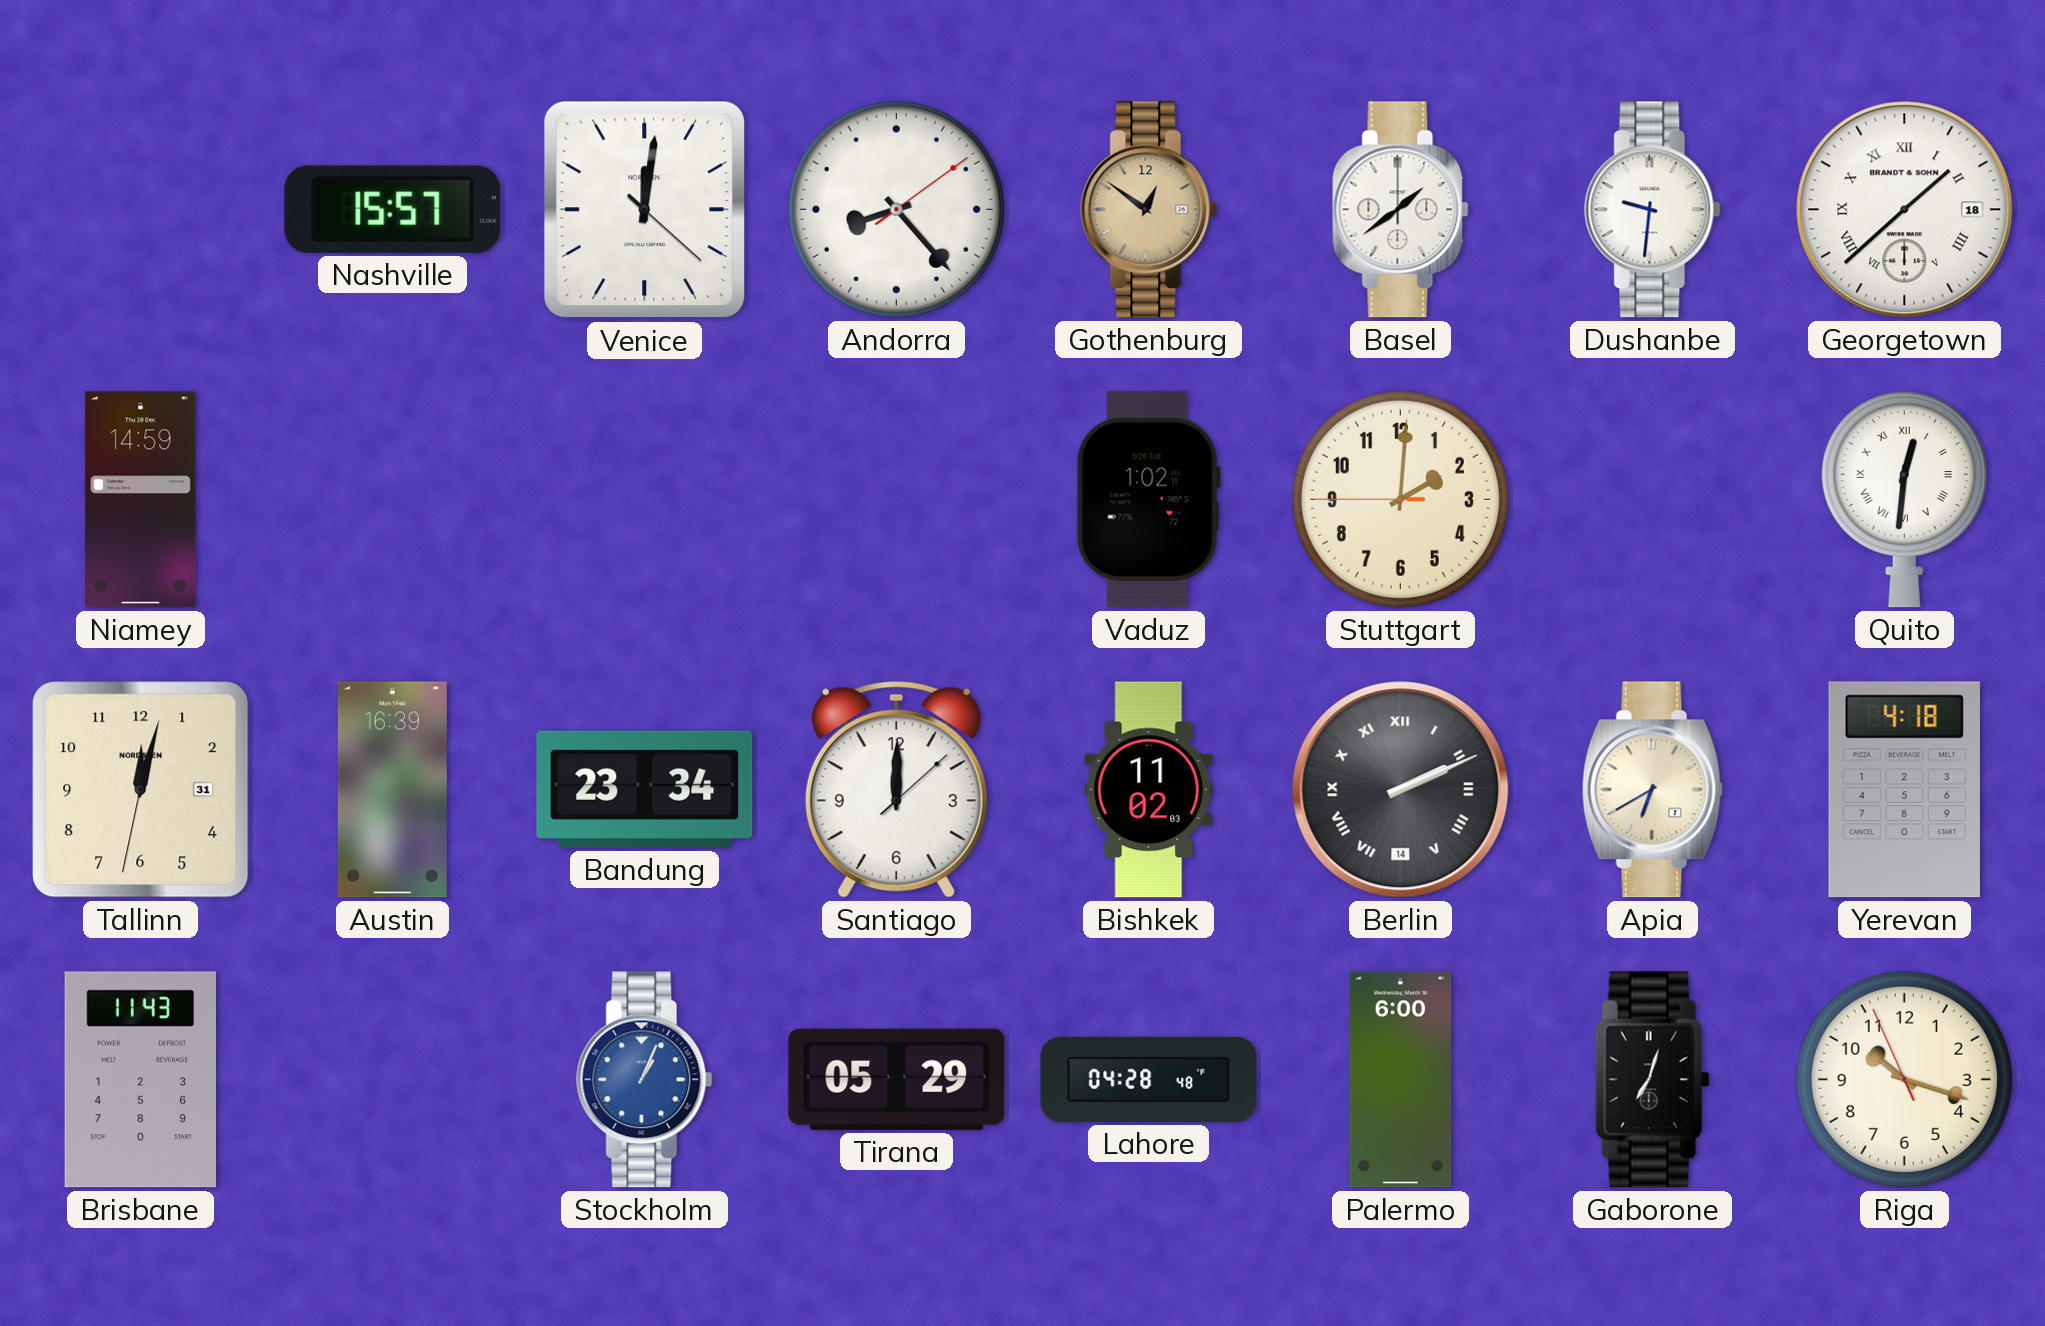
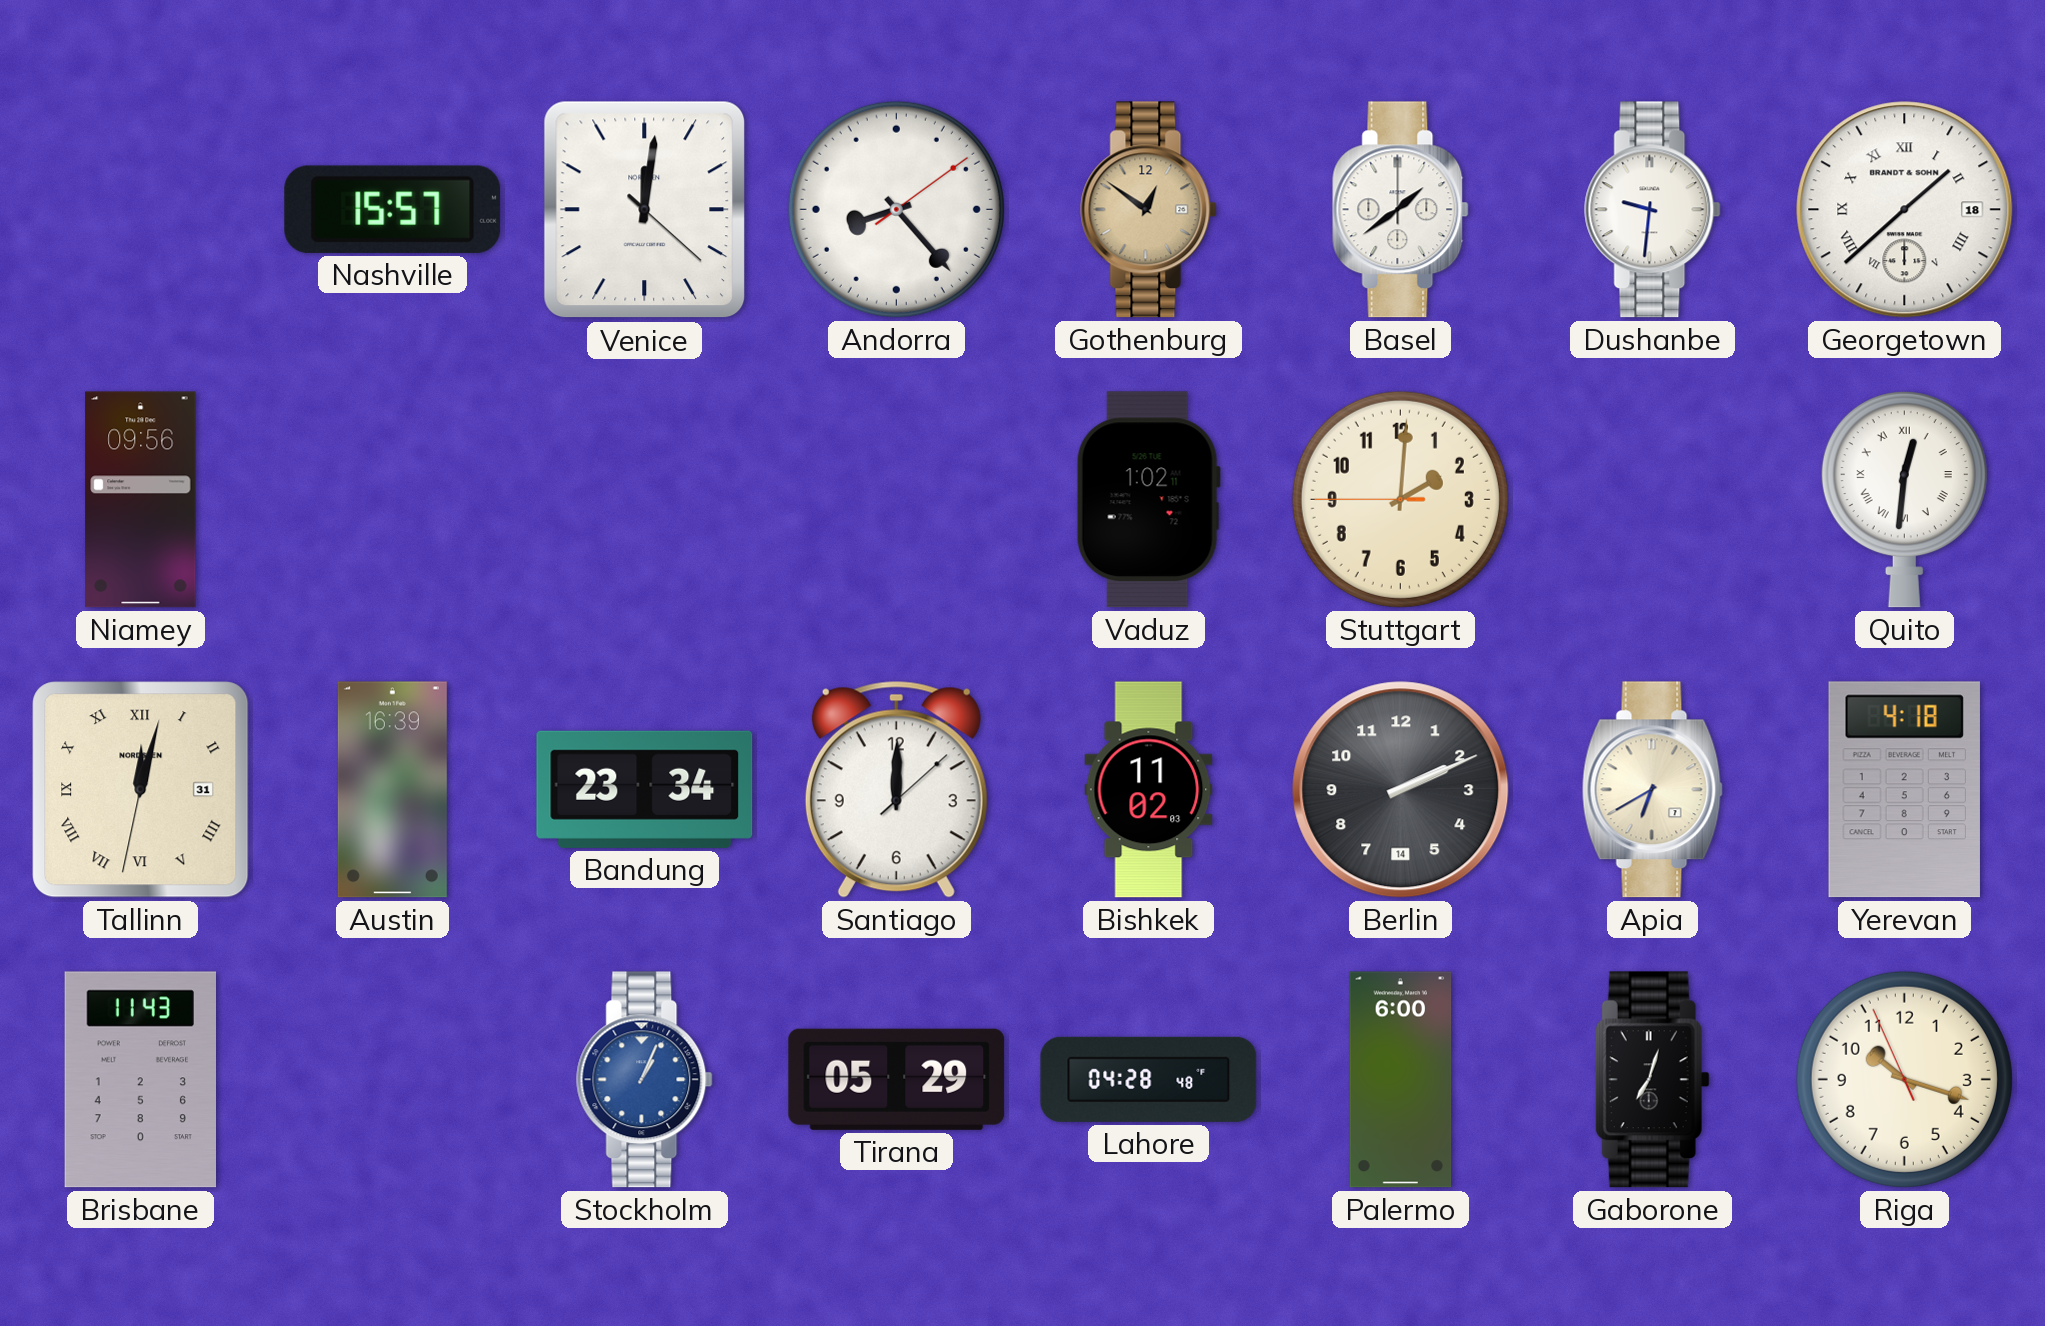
Niamey: 14:59 -> 09:56 (141, 500)
Tallinn numerals: Arabic -> Roman (141, 790)
Berlin numerals: Roman -> Arabic (1401, 790)
